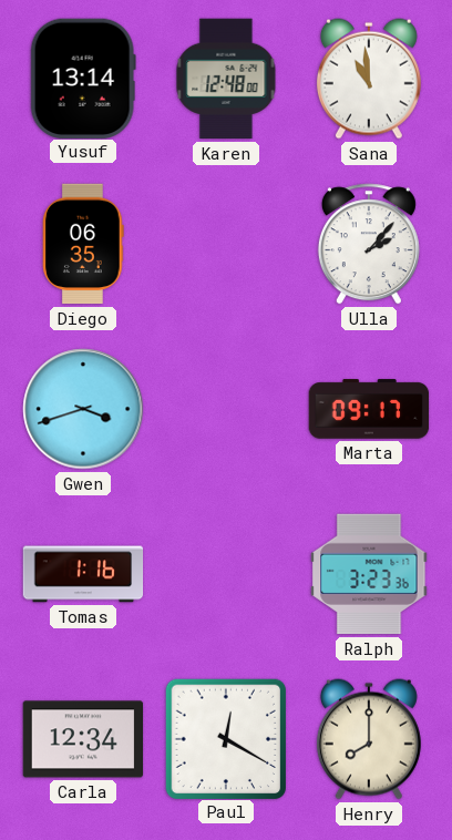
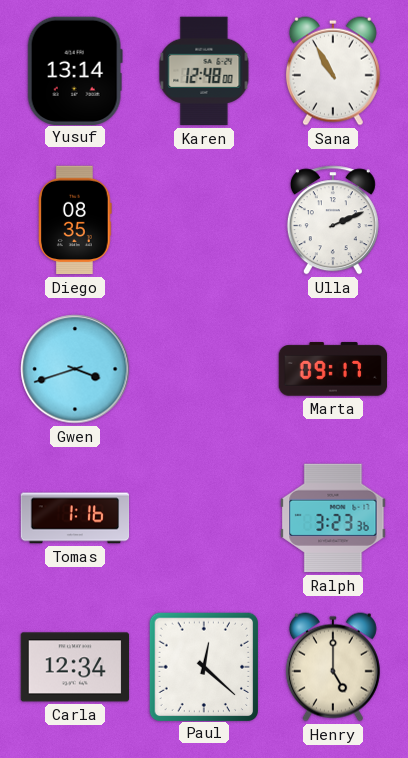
Sana: 10:59 -> 10:55 (333, 71)
Diego: 06:35 -> 08:35 (75, 220)
Ulla: 2:07 -> 2:11 (333, 220)
Paul: 12:20 -> 12:22 (203, 666)
Henry: 8:00 -> 5:00 (333, 667)
